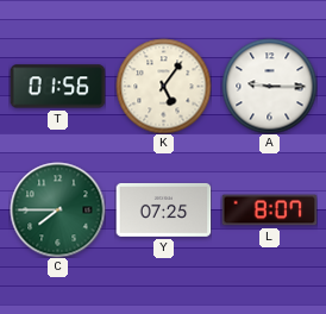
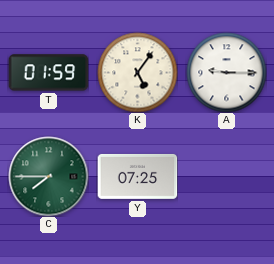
T: 01:56 -> 01:59 (48, 73)
L: 8:07 -> none (269, 211)
